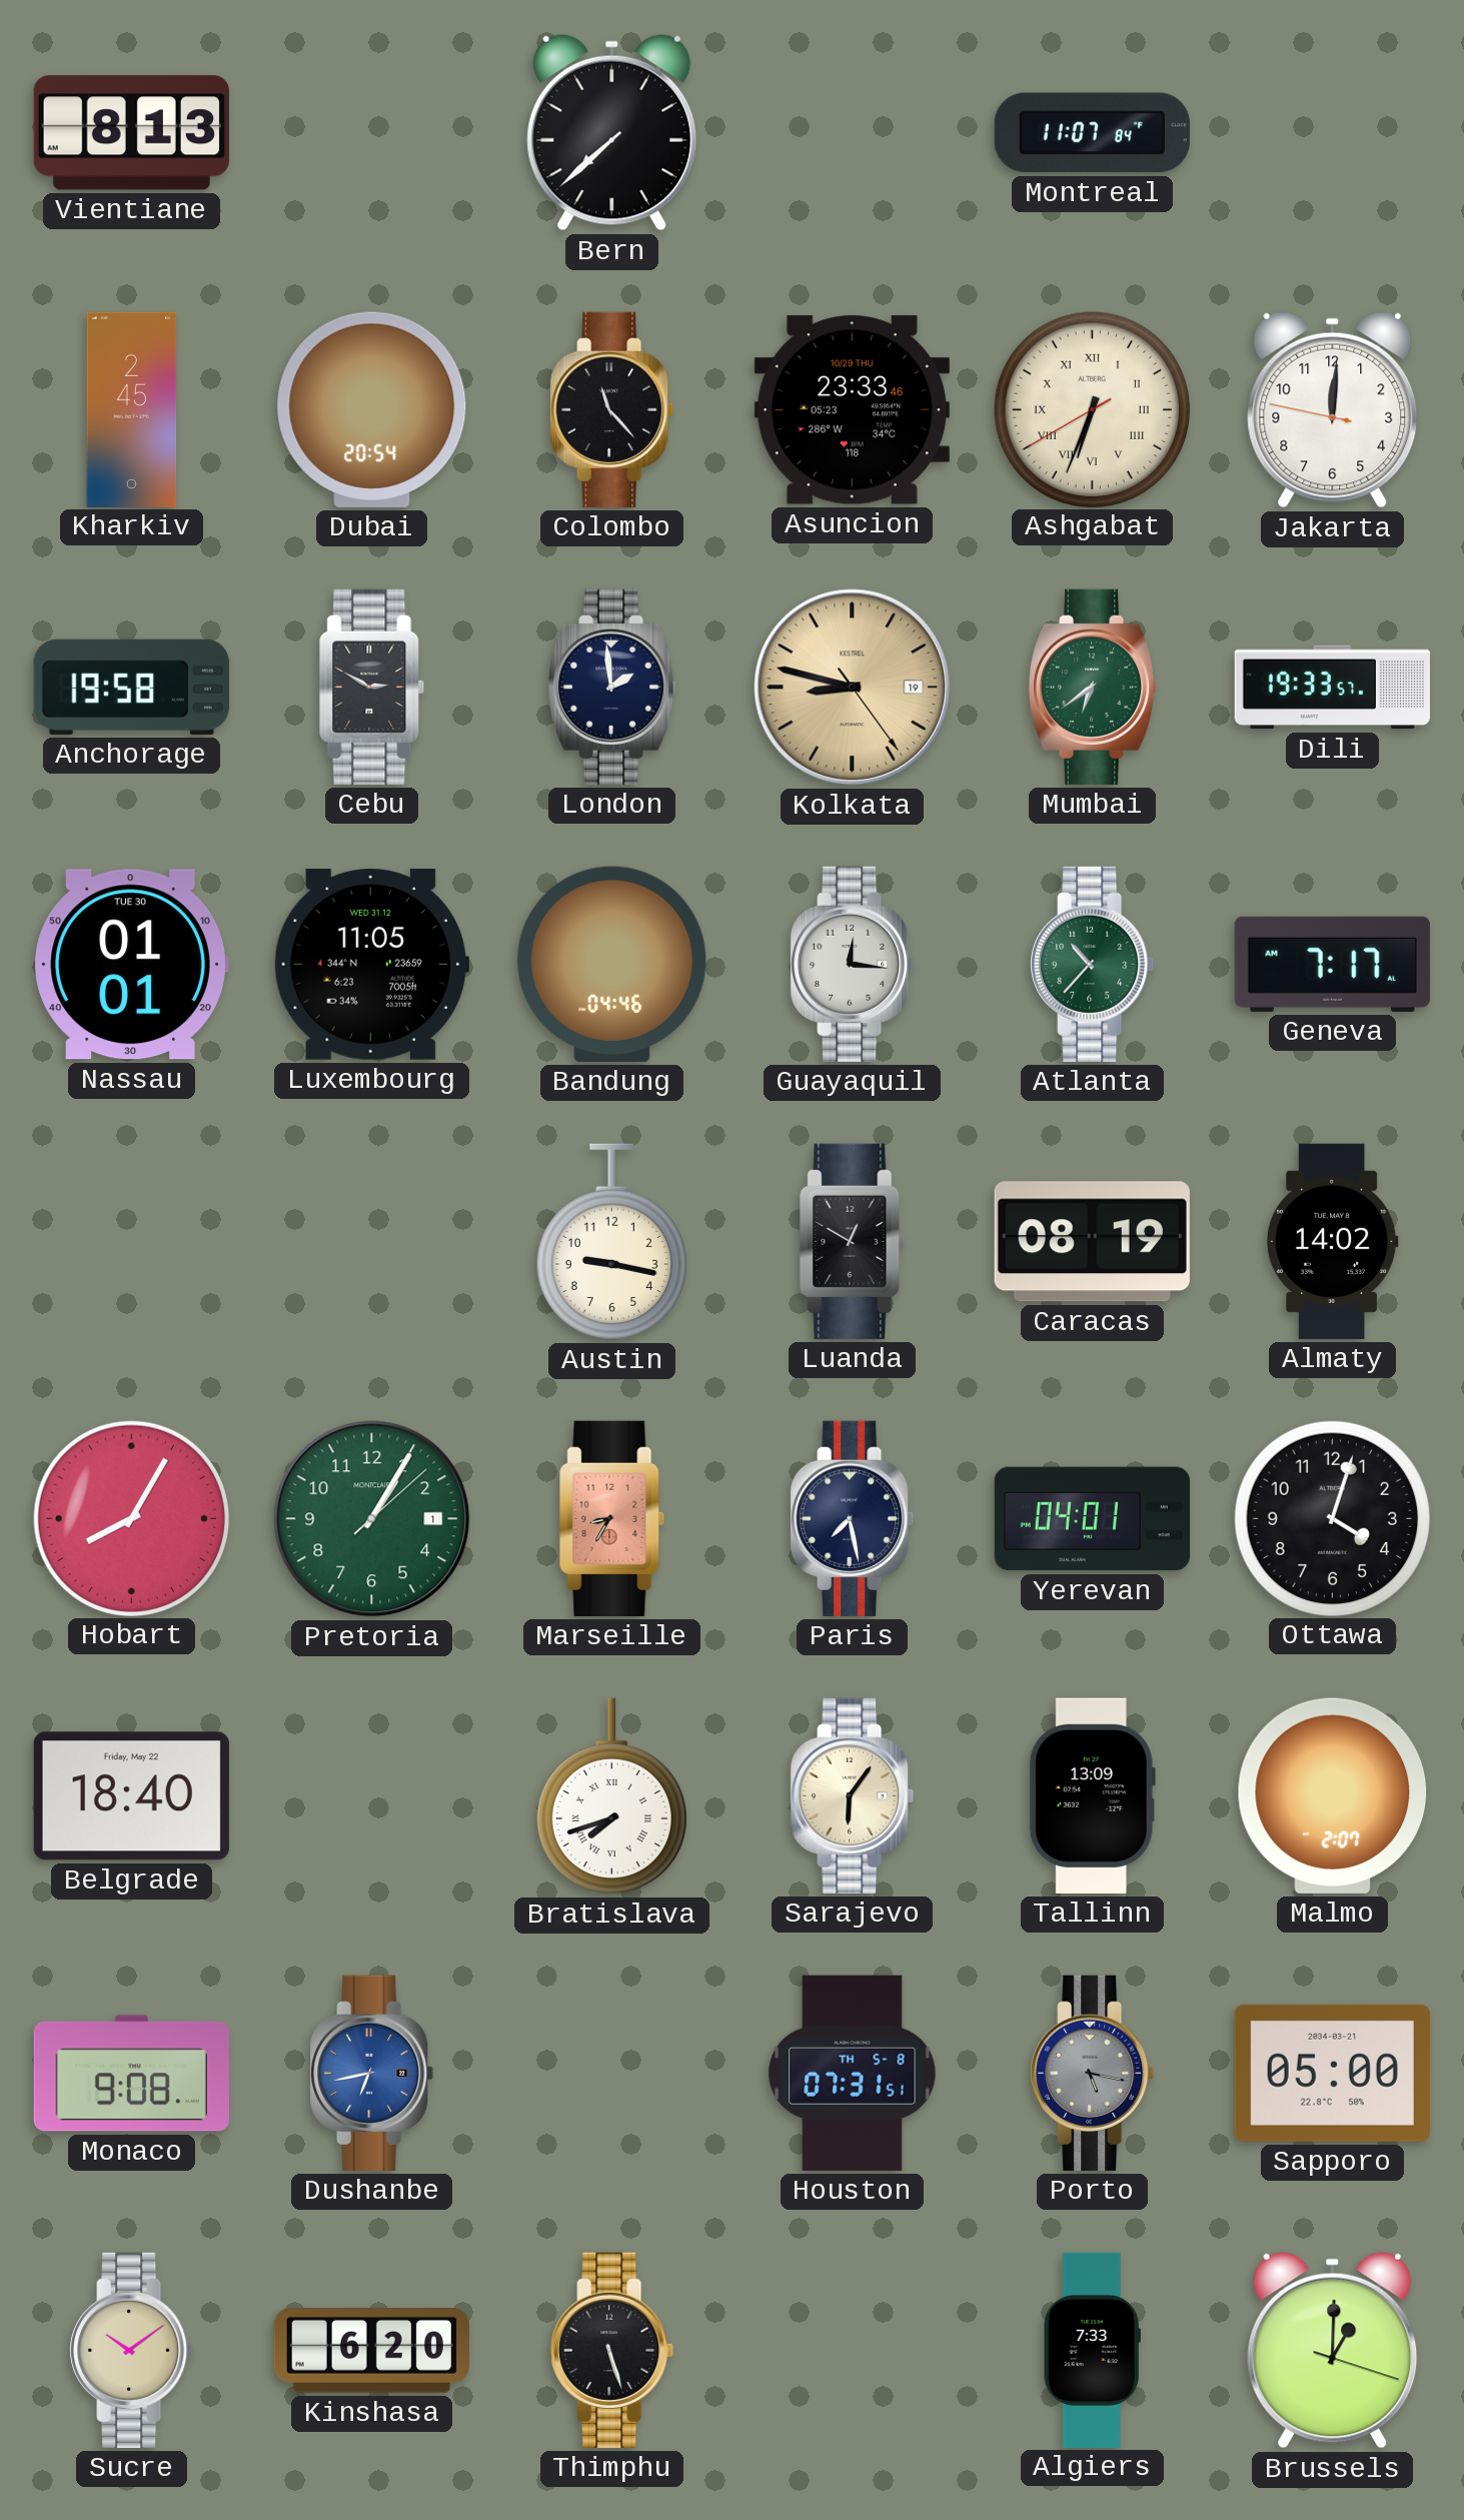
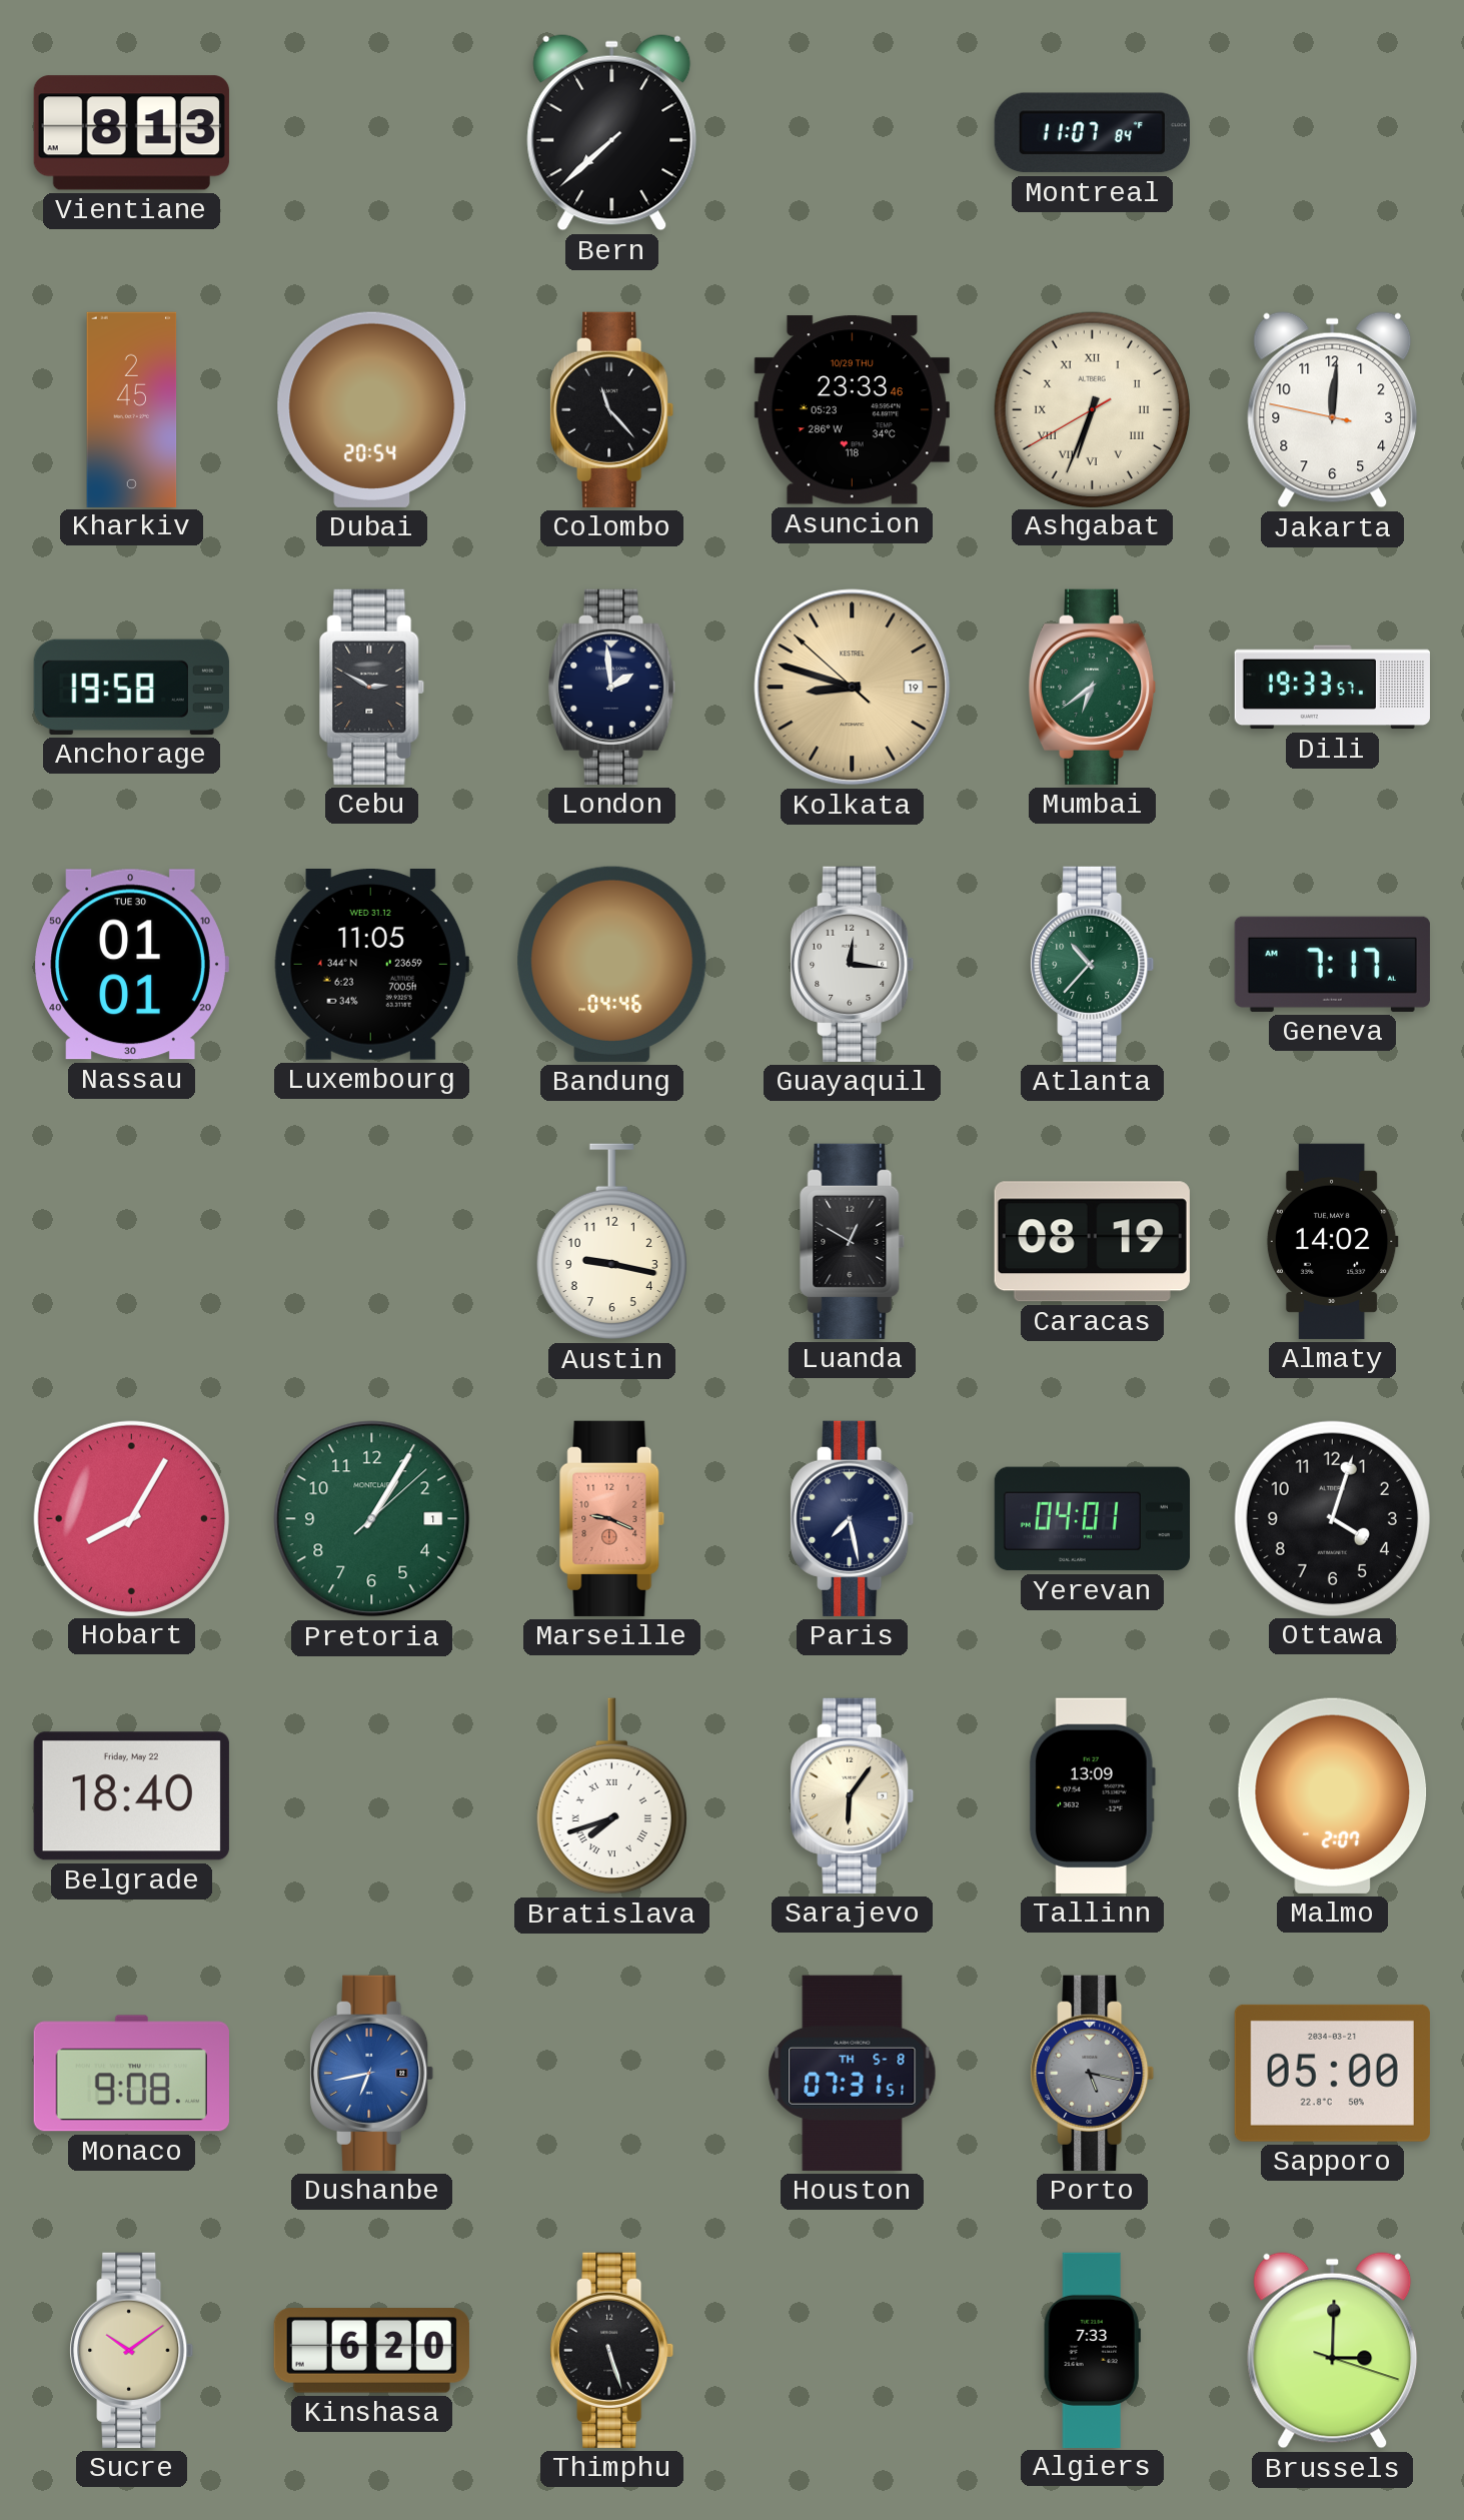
Kolkata: 8:47:24 -> 8:47:52 (853, 688)
Marseille: 8:35 -> 9:19 (611, 1518)
Brussels: 1:00 -> 3:00 (1333, 2351)
